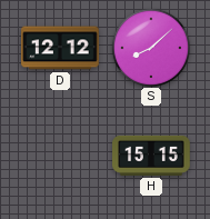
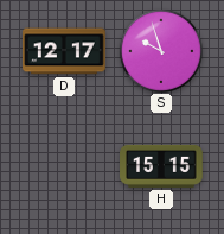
D: 12:12 -> 12:17 (64, 51)
S: 8:08 -> 9:57 (160, 50)
